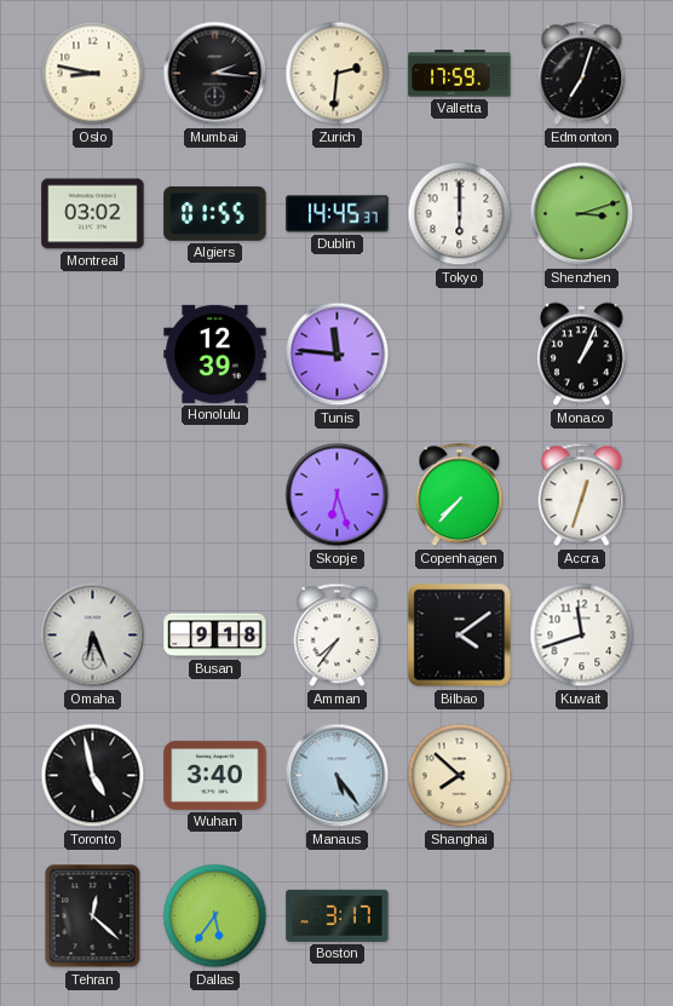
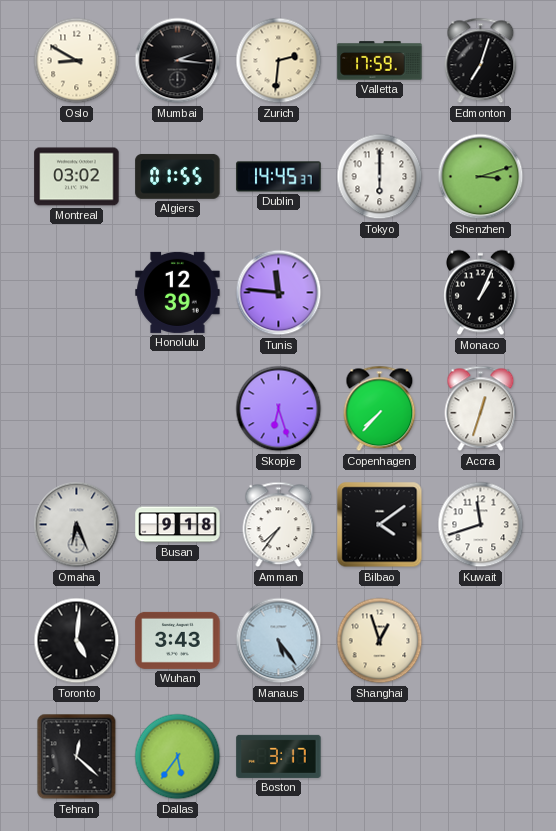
Oslo: 8:47 -> 8:50 (77, 61)
Toronto: 4:58 -> 5:01 (77, 641)
Wuhan: 3:40 -> 3:43 (178, 640)
Shanghai: 7:52 -> 12:57 (380, 641)
